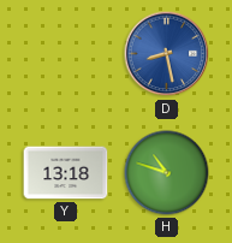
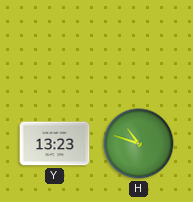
D: 8:28 -> none (167, 54)
Y: 13:18 -> 13:23 (55, 144)
